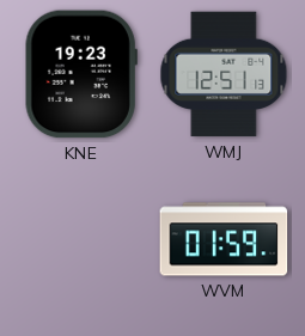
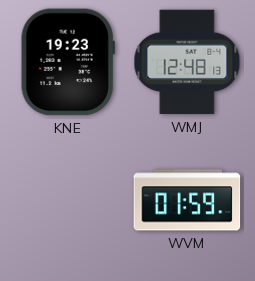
WMJ: 12:51 -> 12:48 (187, 62)
